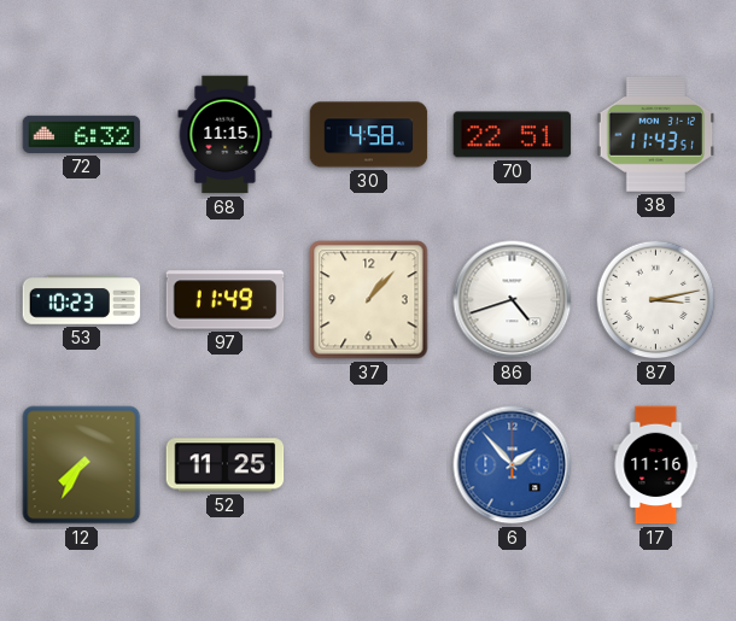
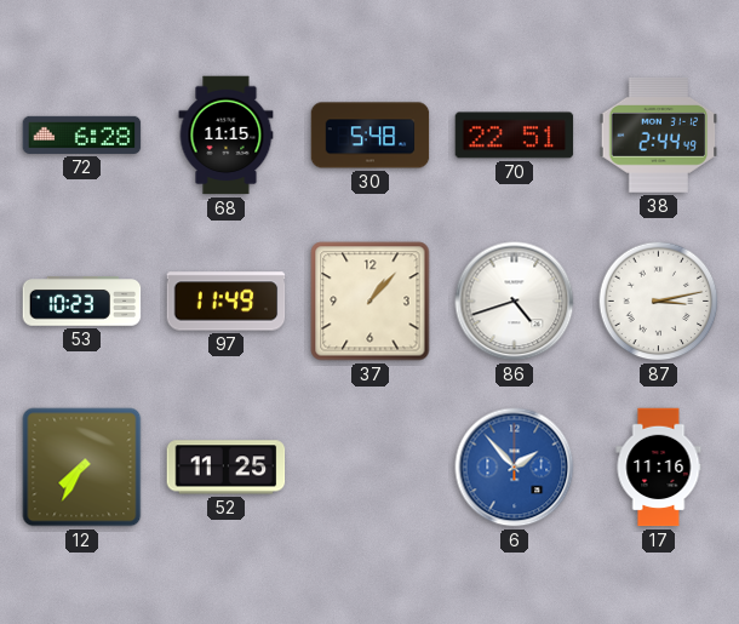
72: 6:32 -> 6:28 (82, 134)
30: 4:58 -> 5:48 (371, 136)
38: 11:43 -> 2:44 (659, 134)
